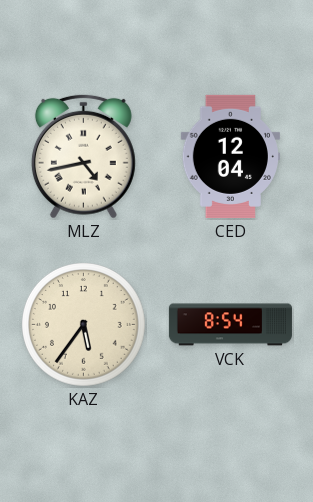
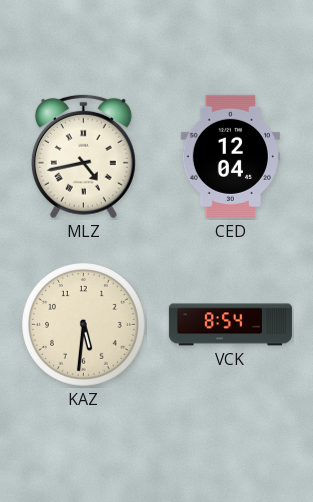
KAZ: 5:36 -> 5:31 (84, 325)
